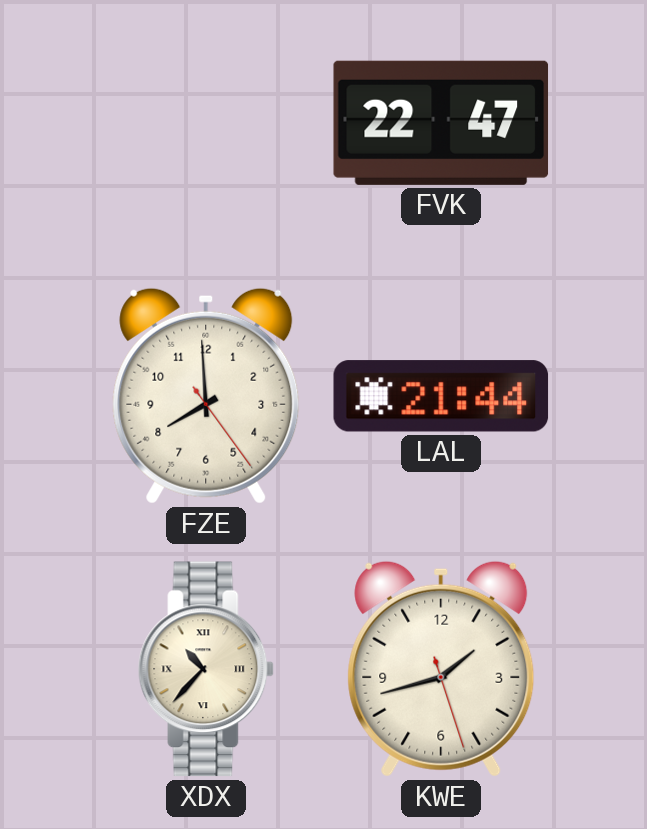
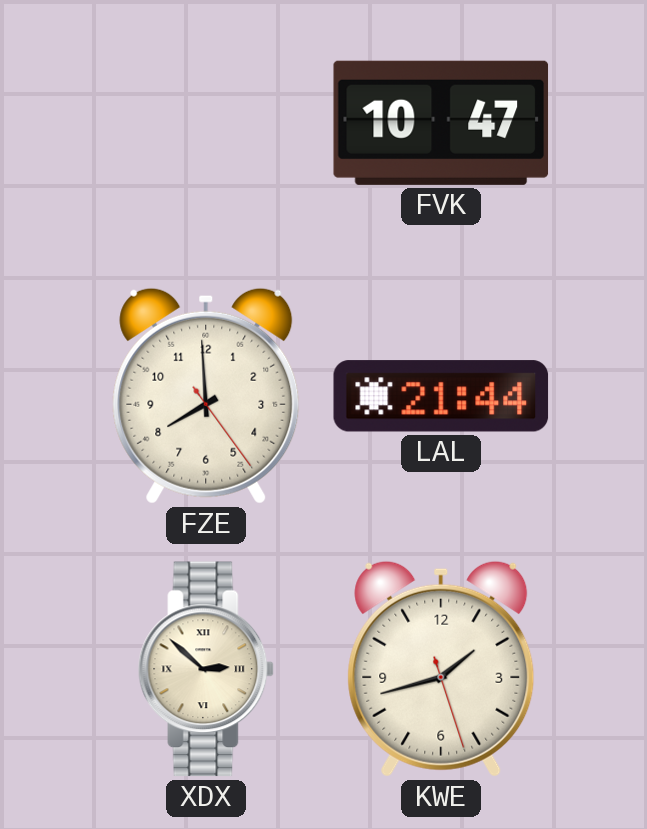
FVK: 22:47 -> 10:47 (441, 123)
XDX: 10:37 -> 2:52 (206, 669)
